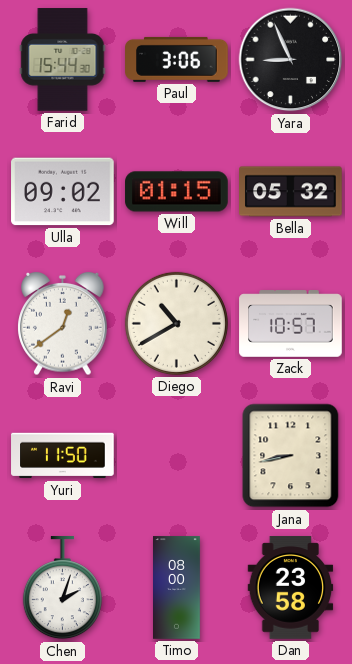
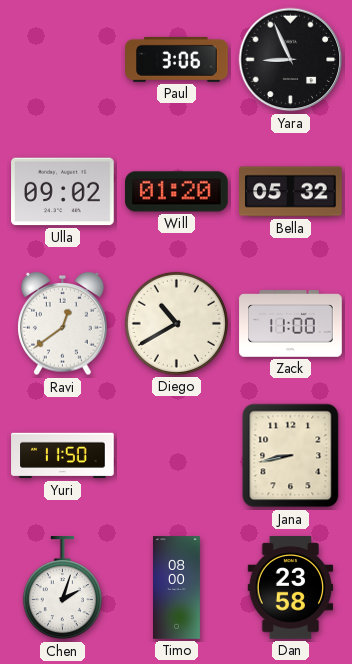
Farid: 15:44 -> none (63, 60)
Will: 01:15 -> 01:20 (177, 192)
Zack: 10:57 -> 11:00 (291, 324)
